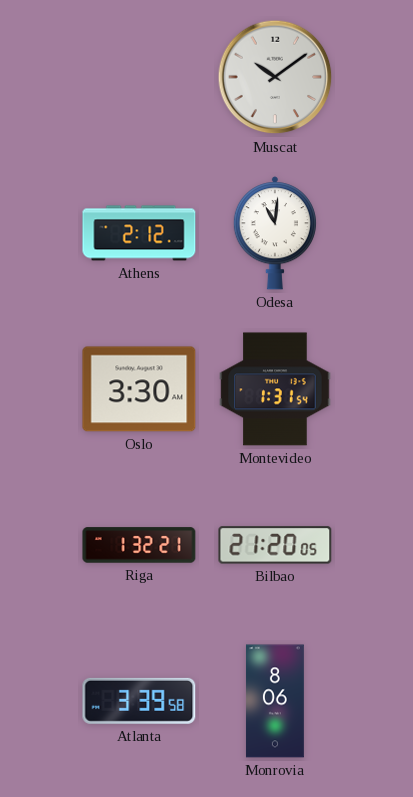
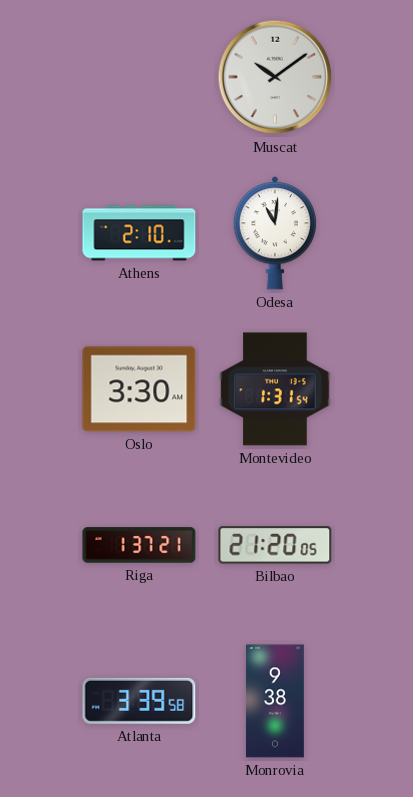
Athens: 2:12 -> 2:10 (139, 233)
Riga: 1:32 -> 1:37 (139, 545)
Monrovia: 8:06 -> 9:38 (275, 701)
